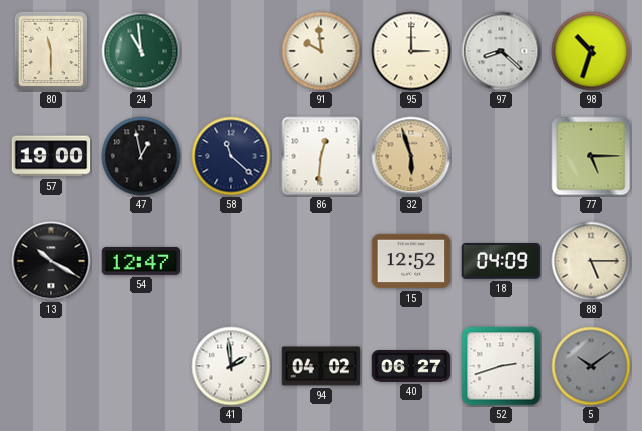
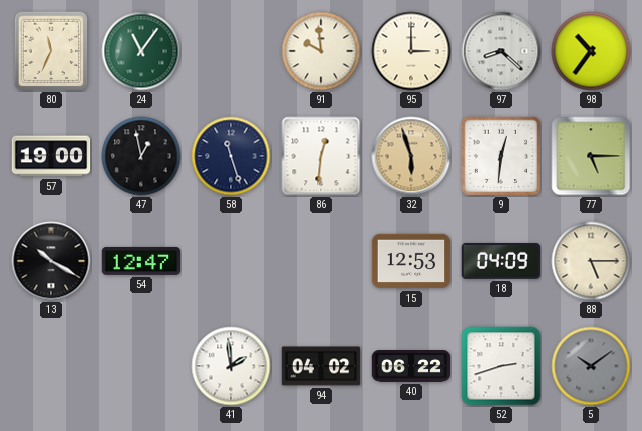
80: 11:30 -> 11:34 (51, 51)
24: 10:59 -> 11:06 (141, 51)
98: 10:33 -> 10:36 (591, 51)
58: 11:22 -> 11:27 (231, 156)
9: none -> 12:31 (501, 156)
15: 12:52 -> 12:53 (411, 261)
40: 06:27 -> 06:22 (411, 367)
